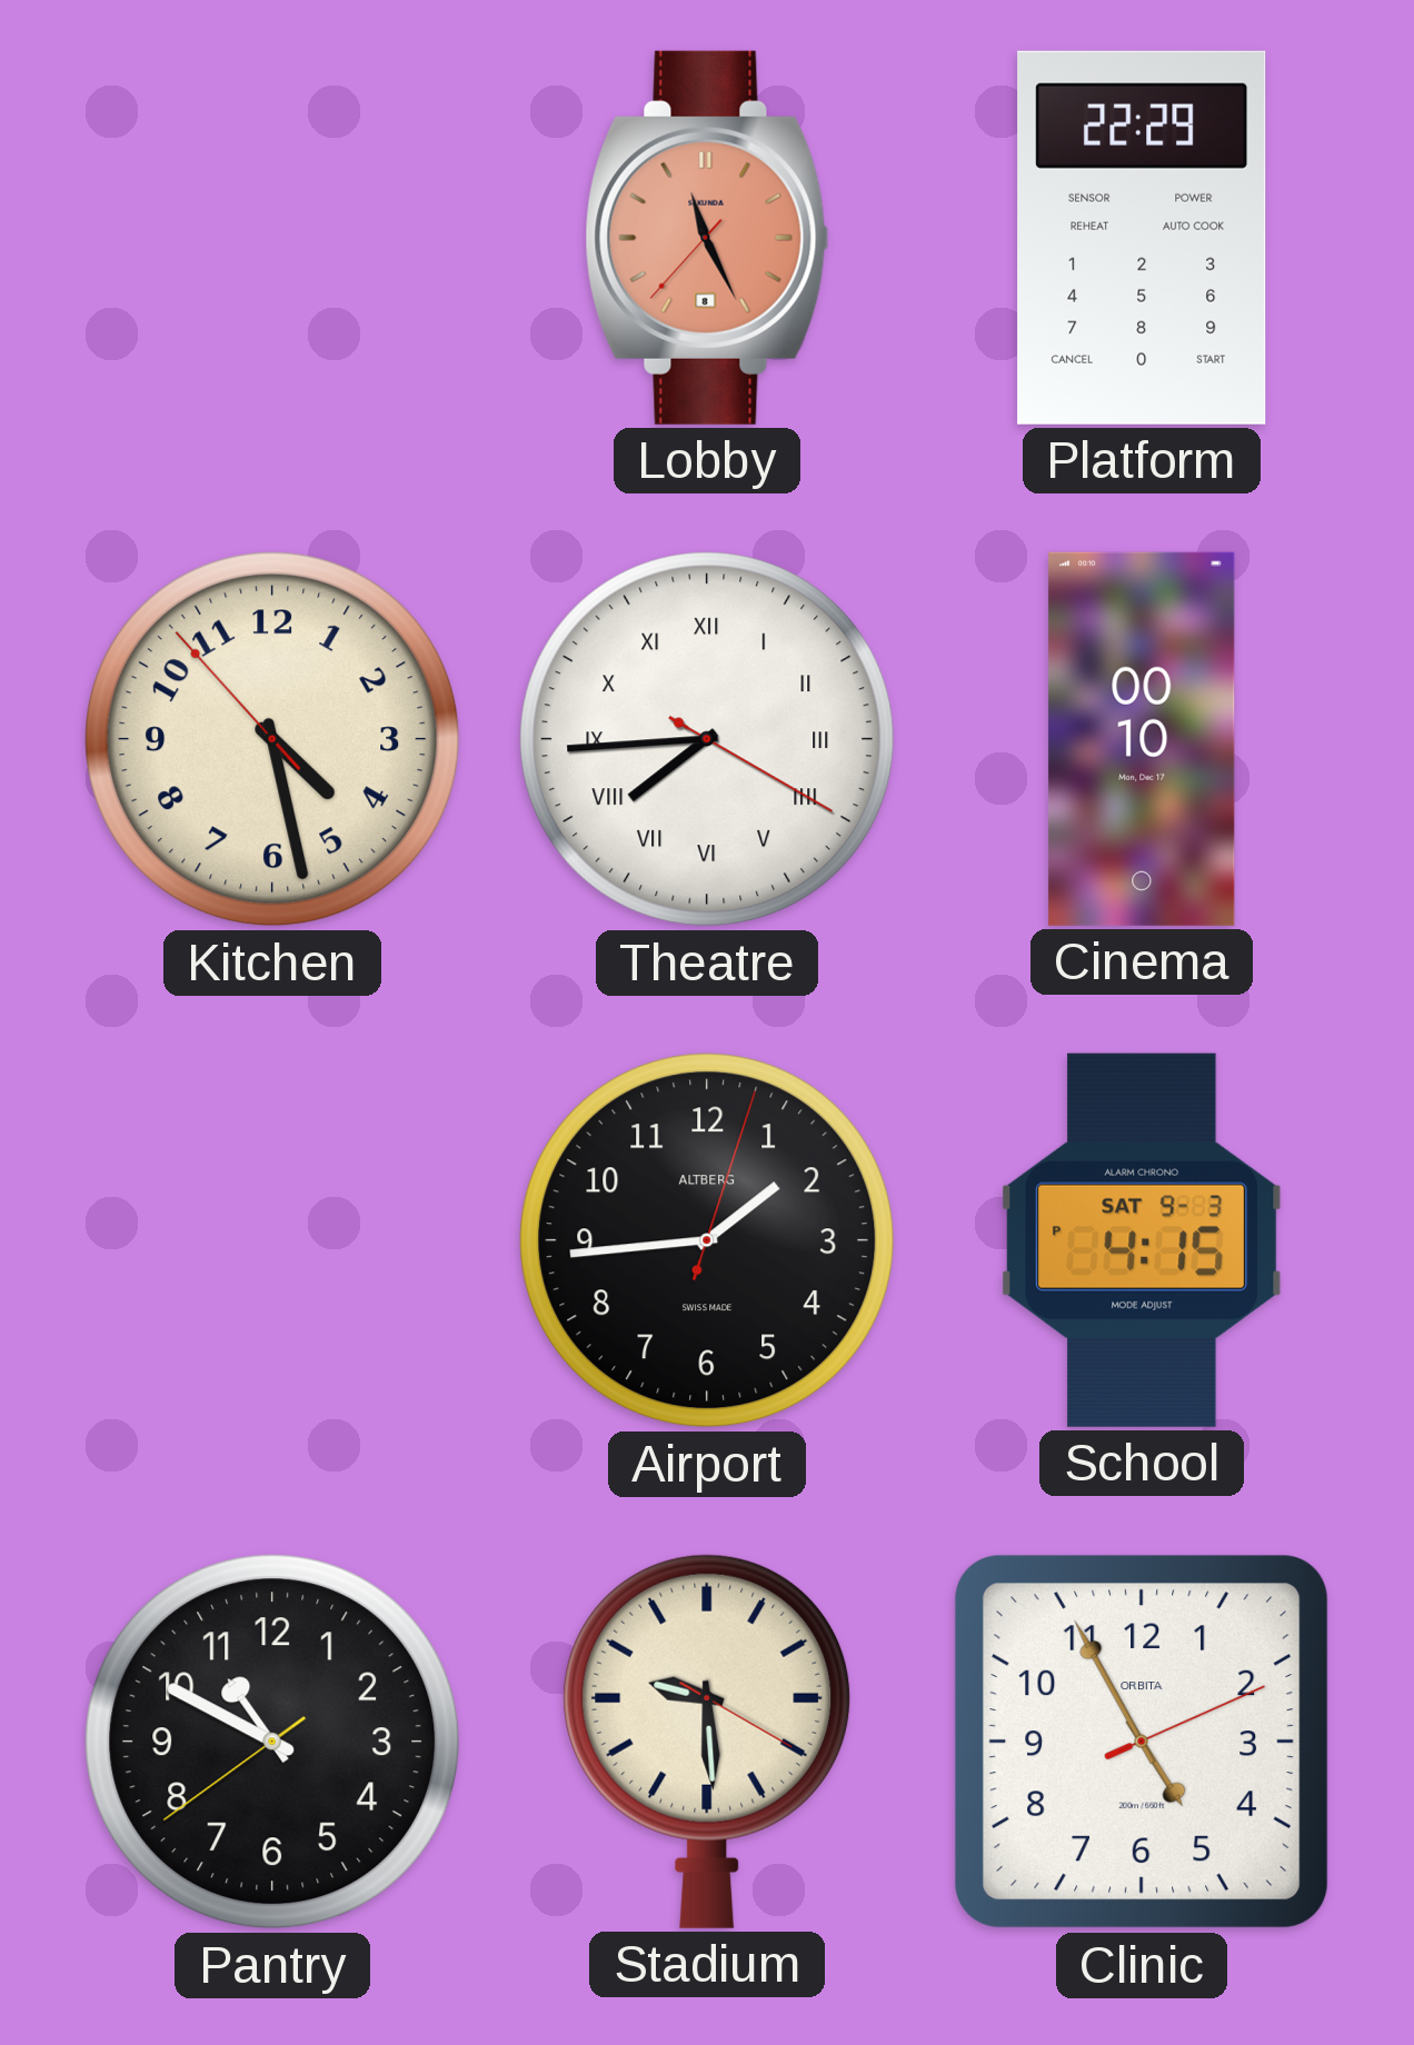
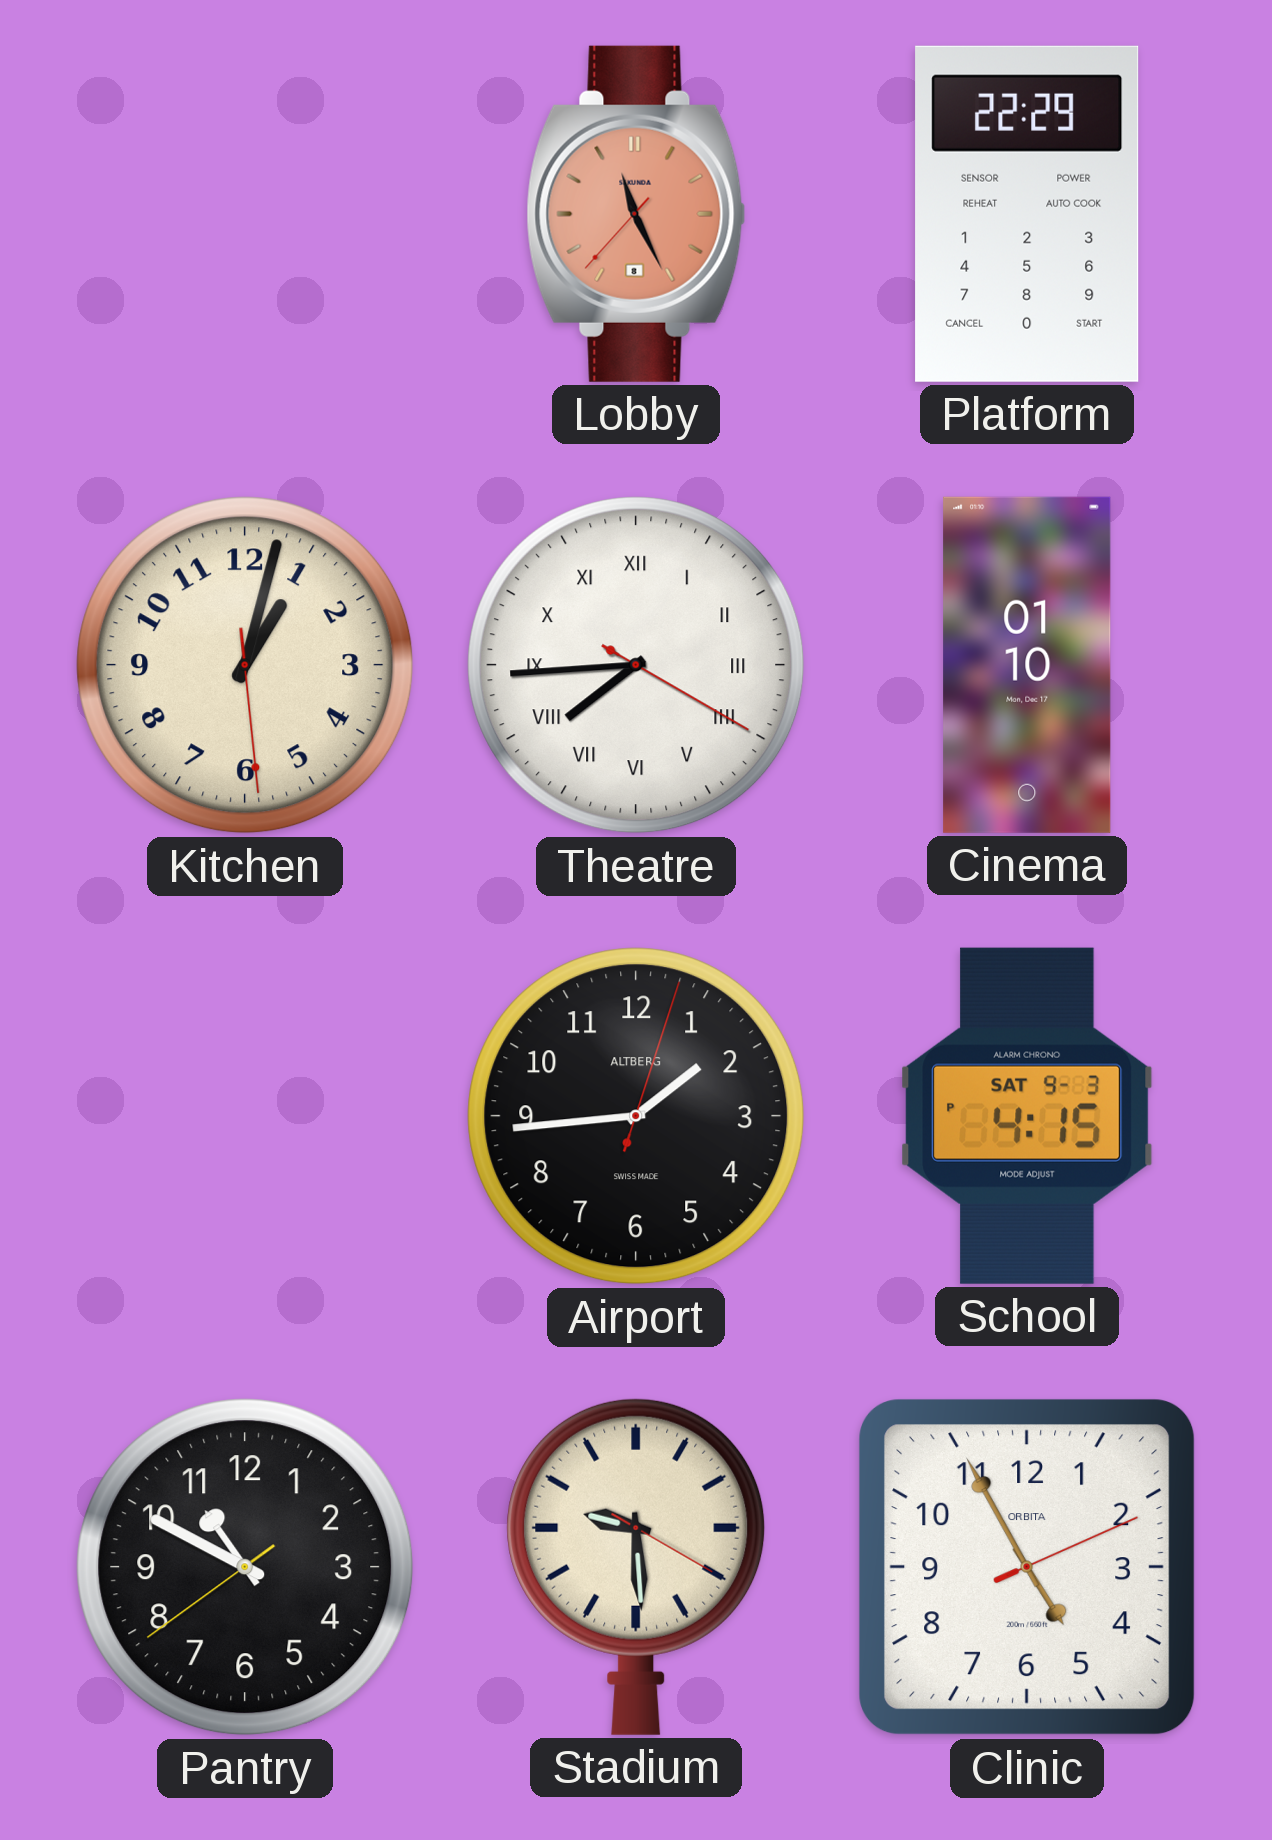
Kitchen: 4:27 -> 1:02 (245, 665)
Cinema: 00:10 -> 01:10 (1027, 665)
